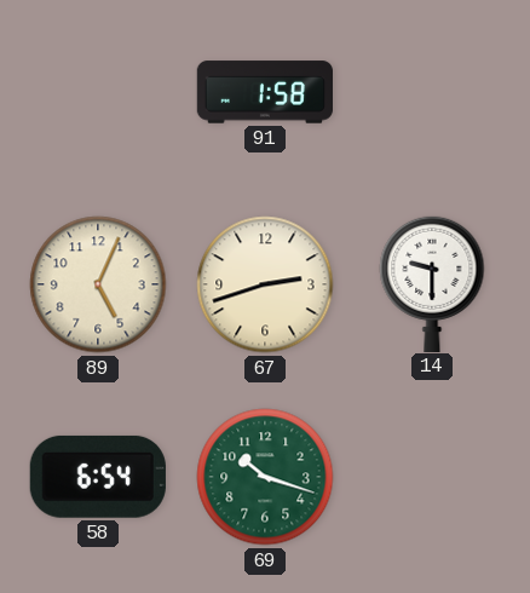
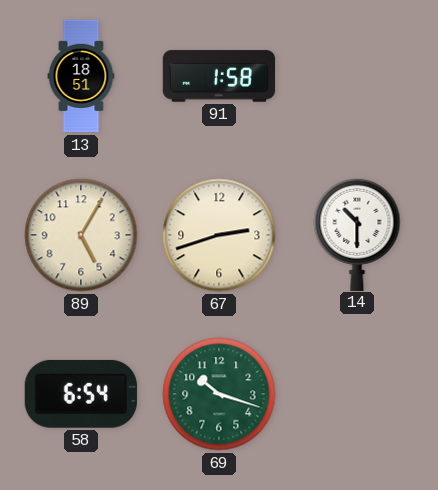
13: none -> 18:51 (81, 76)
89: 5:04 -> 5:05 (81, 235)
14: 9:30 -> 10:30 (357, 234)
